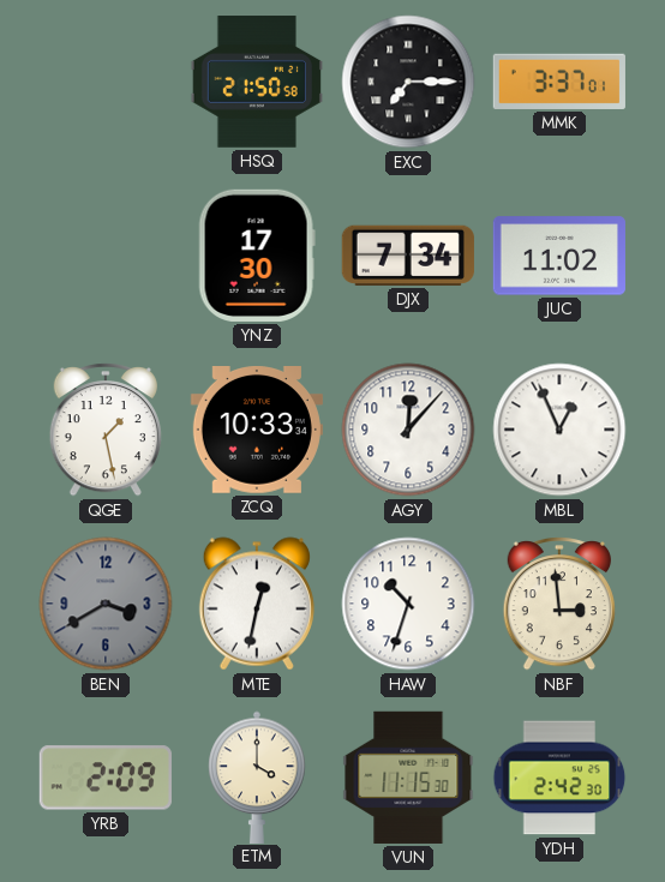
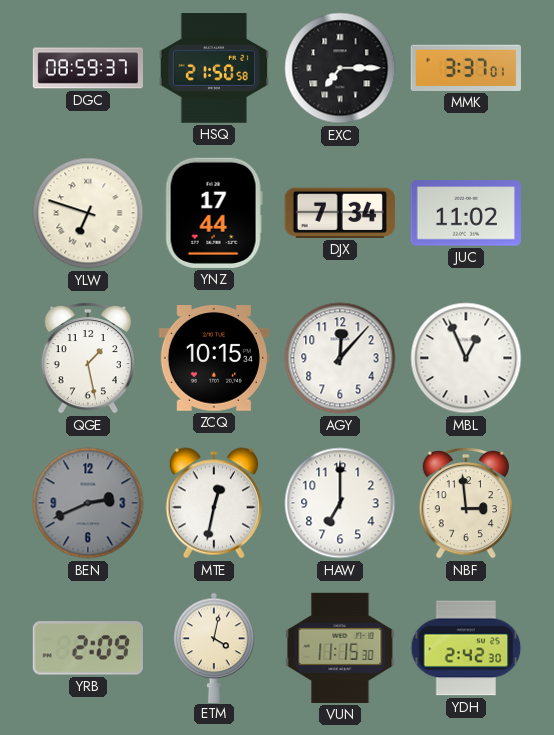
DGC: none -> 08:59 (87, 68)
YLW: none -> 6:48 (88, 213)
YNZ: 17:30 -> 17:44 (214, 213)
ZCQ: 10:33 -> 10:15 (214, 359)
BEN: 3:40 -> 2:41 (88, 503)
HAW: 10:33 -> 7:00 (340, 503)
ETM: 4:00 -> 4:02 (214, 647)
